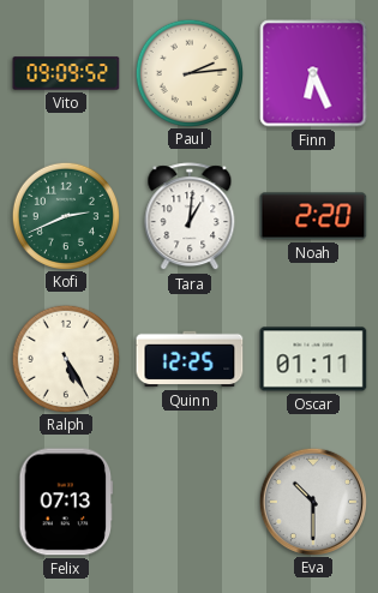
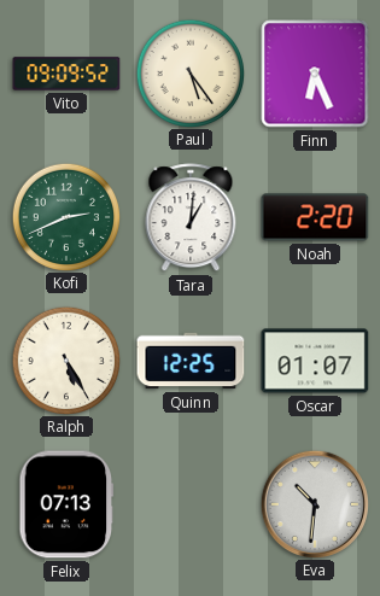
Paul: 2:14 -> 5:24 (189, 72)
Oscar: 01:11 -> 01:07 (315, 361)
Eva: 10:30 -> 10:31 (314, 503)
